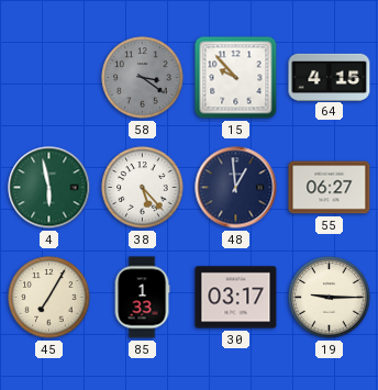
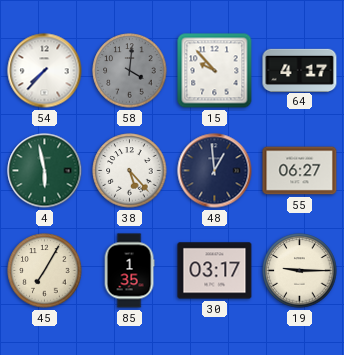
54: none -> 7:37 (45, 71)
58: 3:21 -> 4:01 (130, 71)
64: 4:15 -> 4:17 (300, 70)
85: 1:33 -> 1:35 (129, 271)
